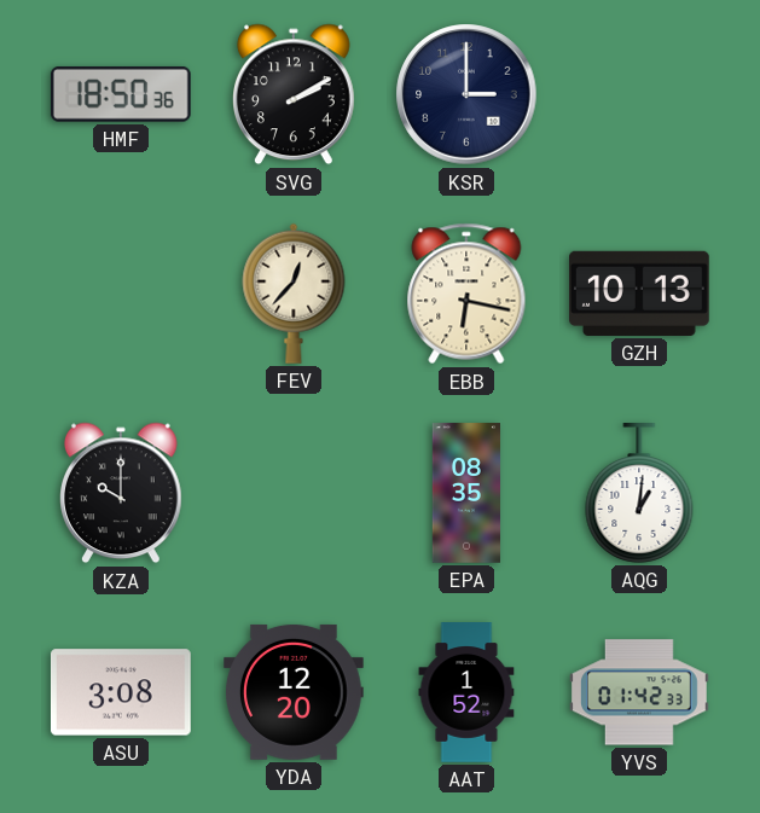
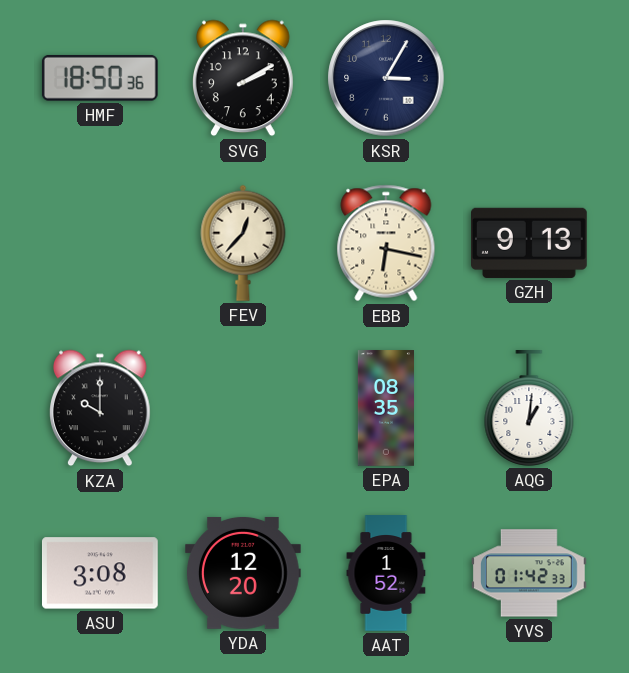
KSR: 3:00 -> 3:05 (386, 78)
GZH: 10:13 -> 9:13 (530, 243)
